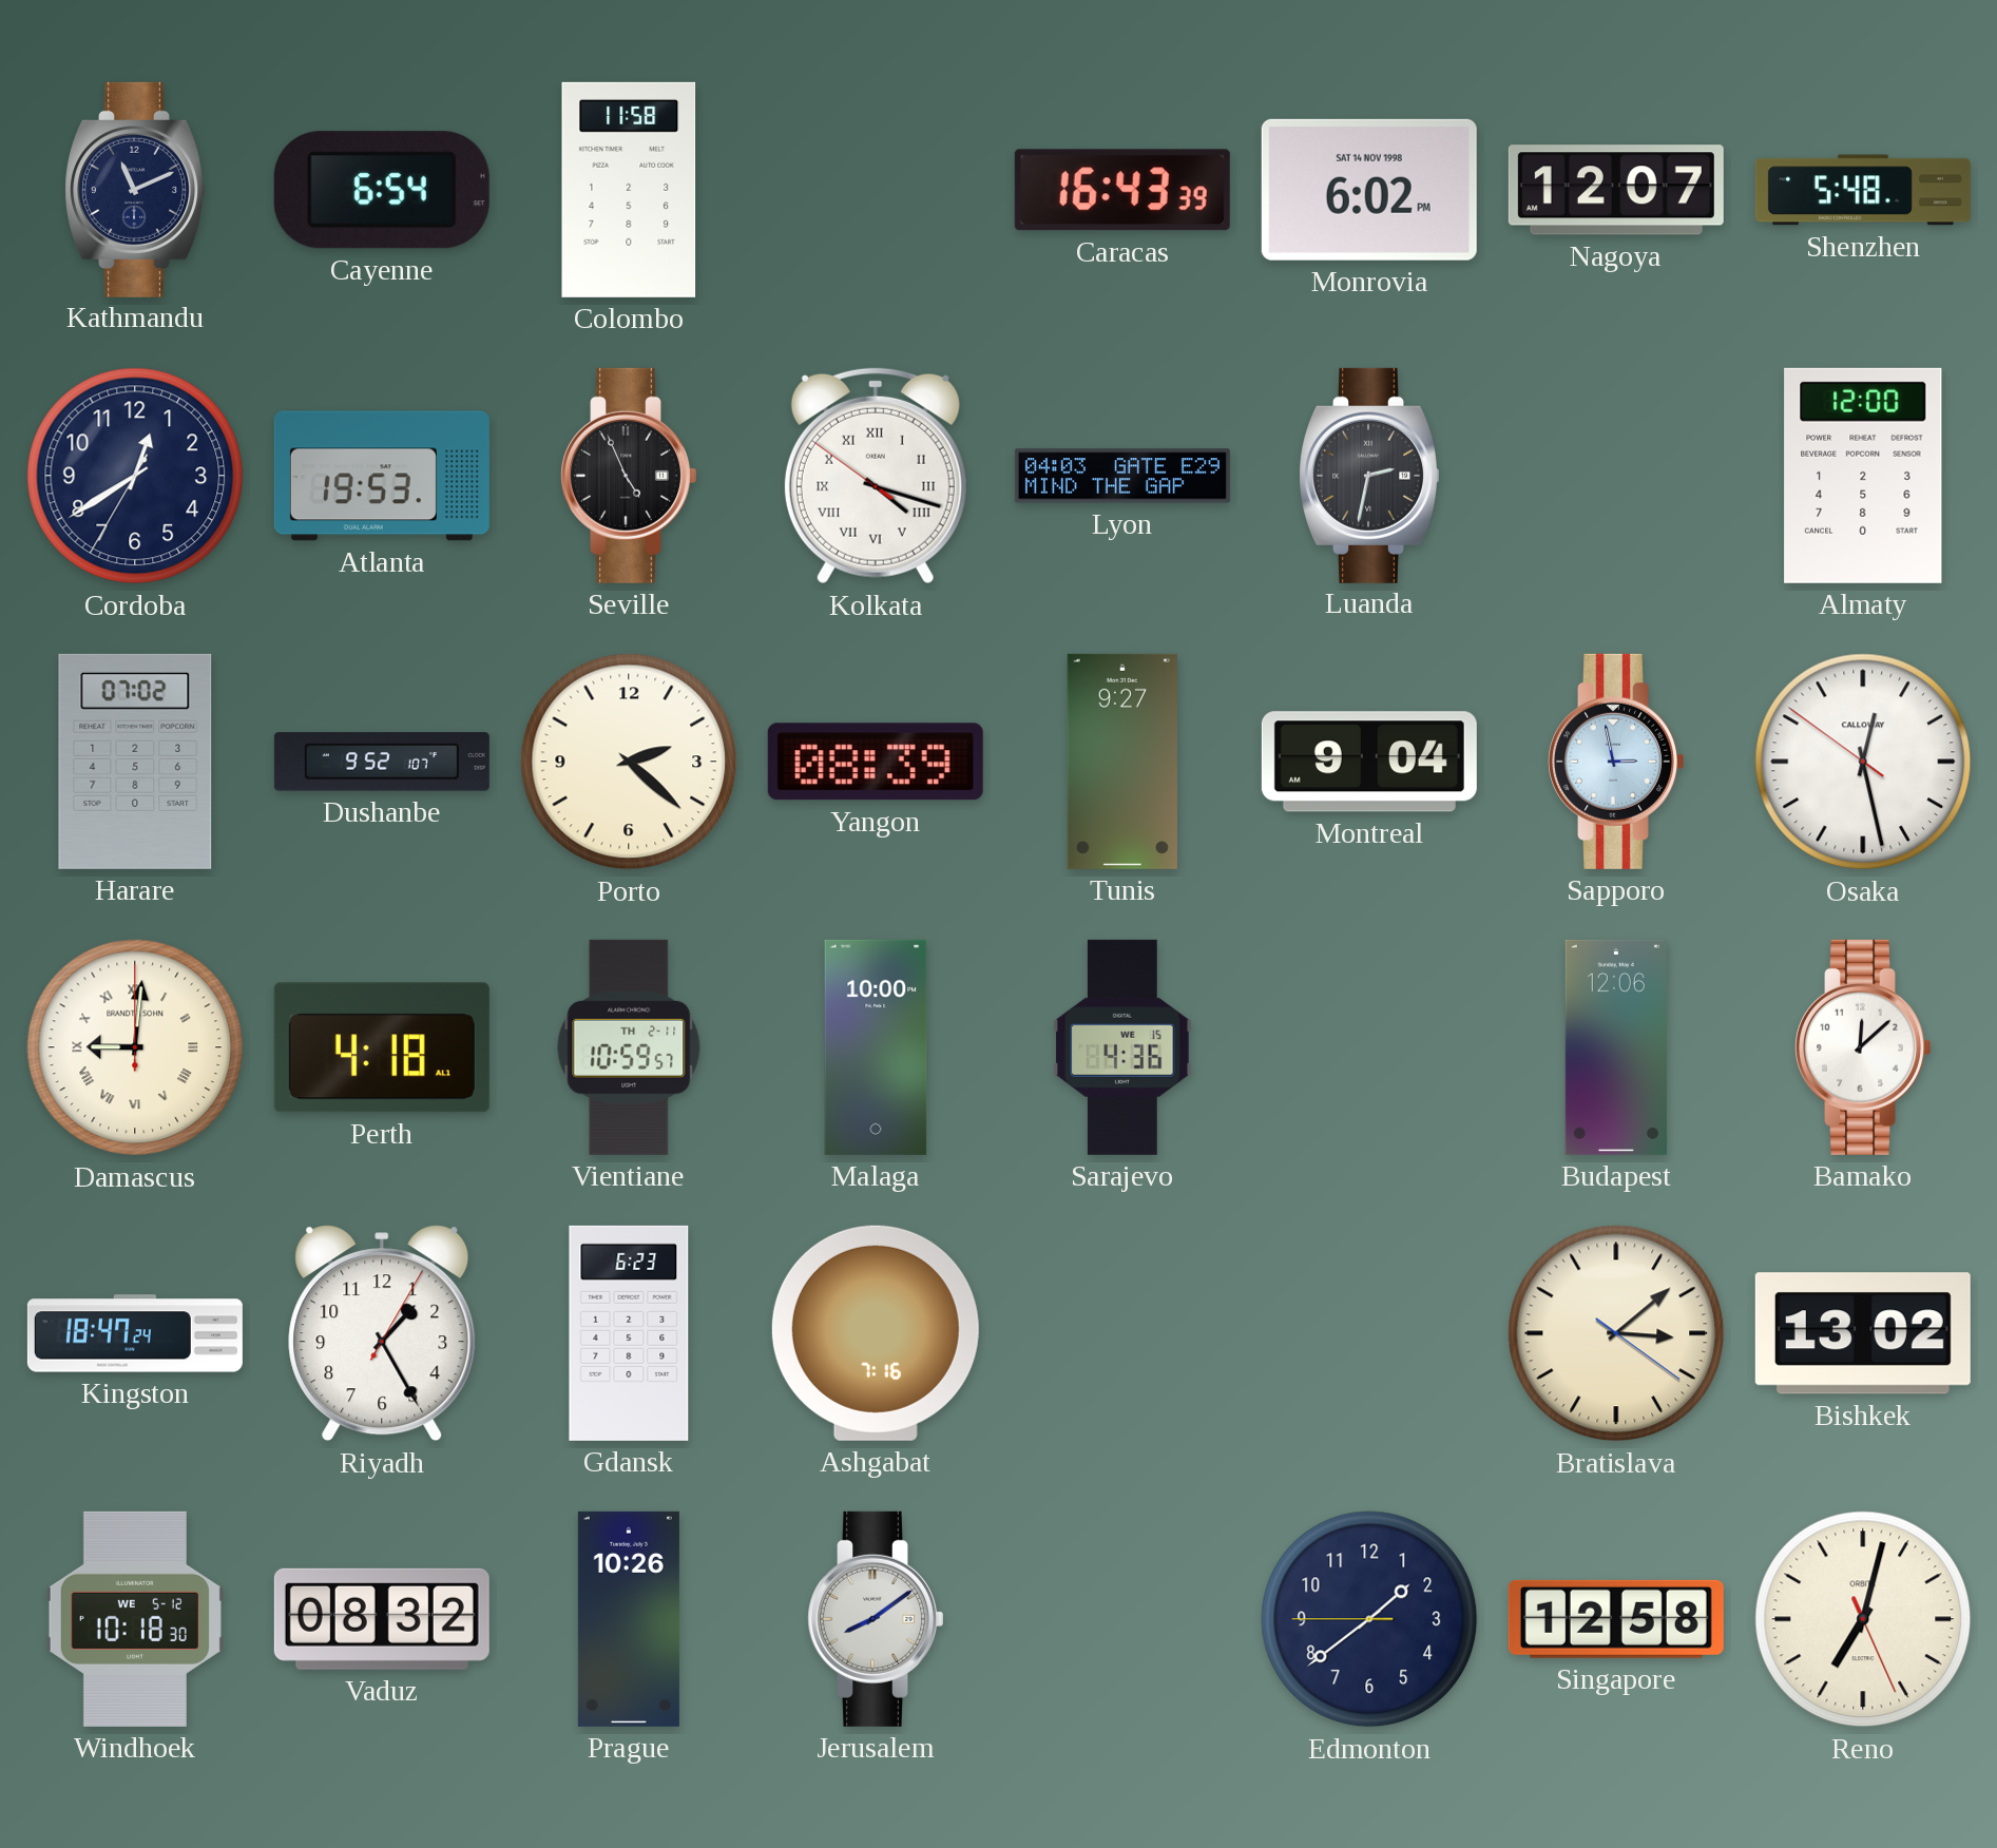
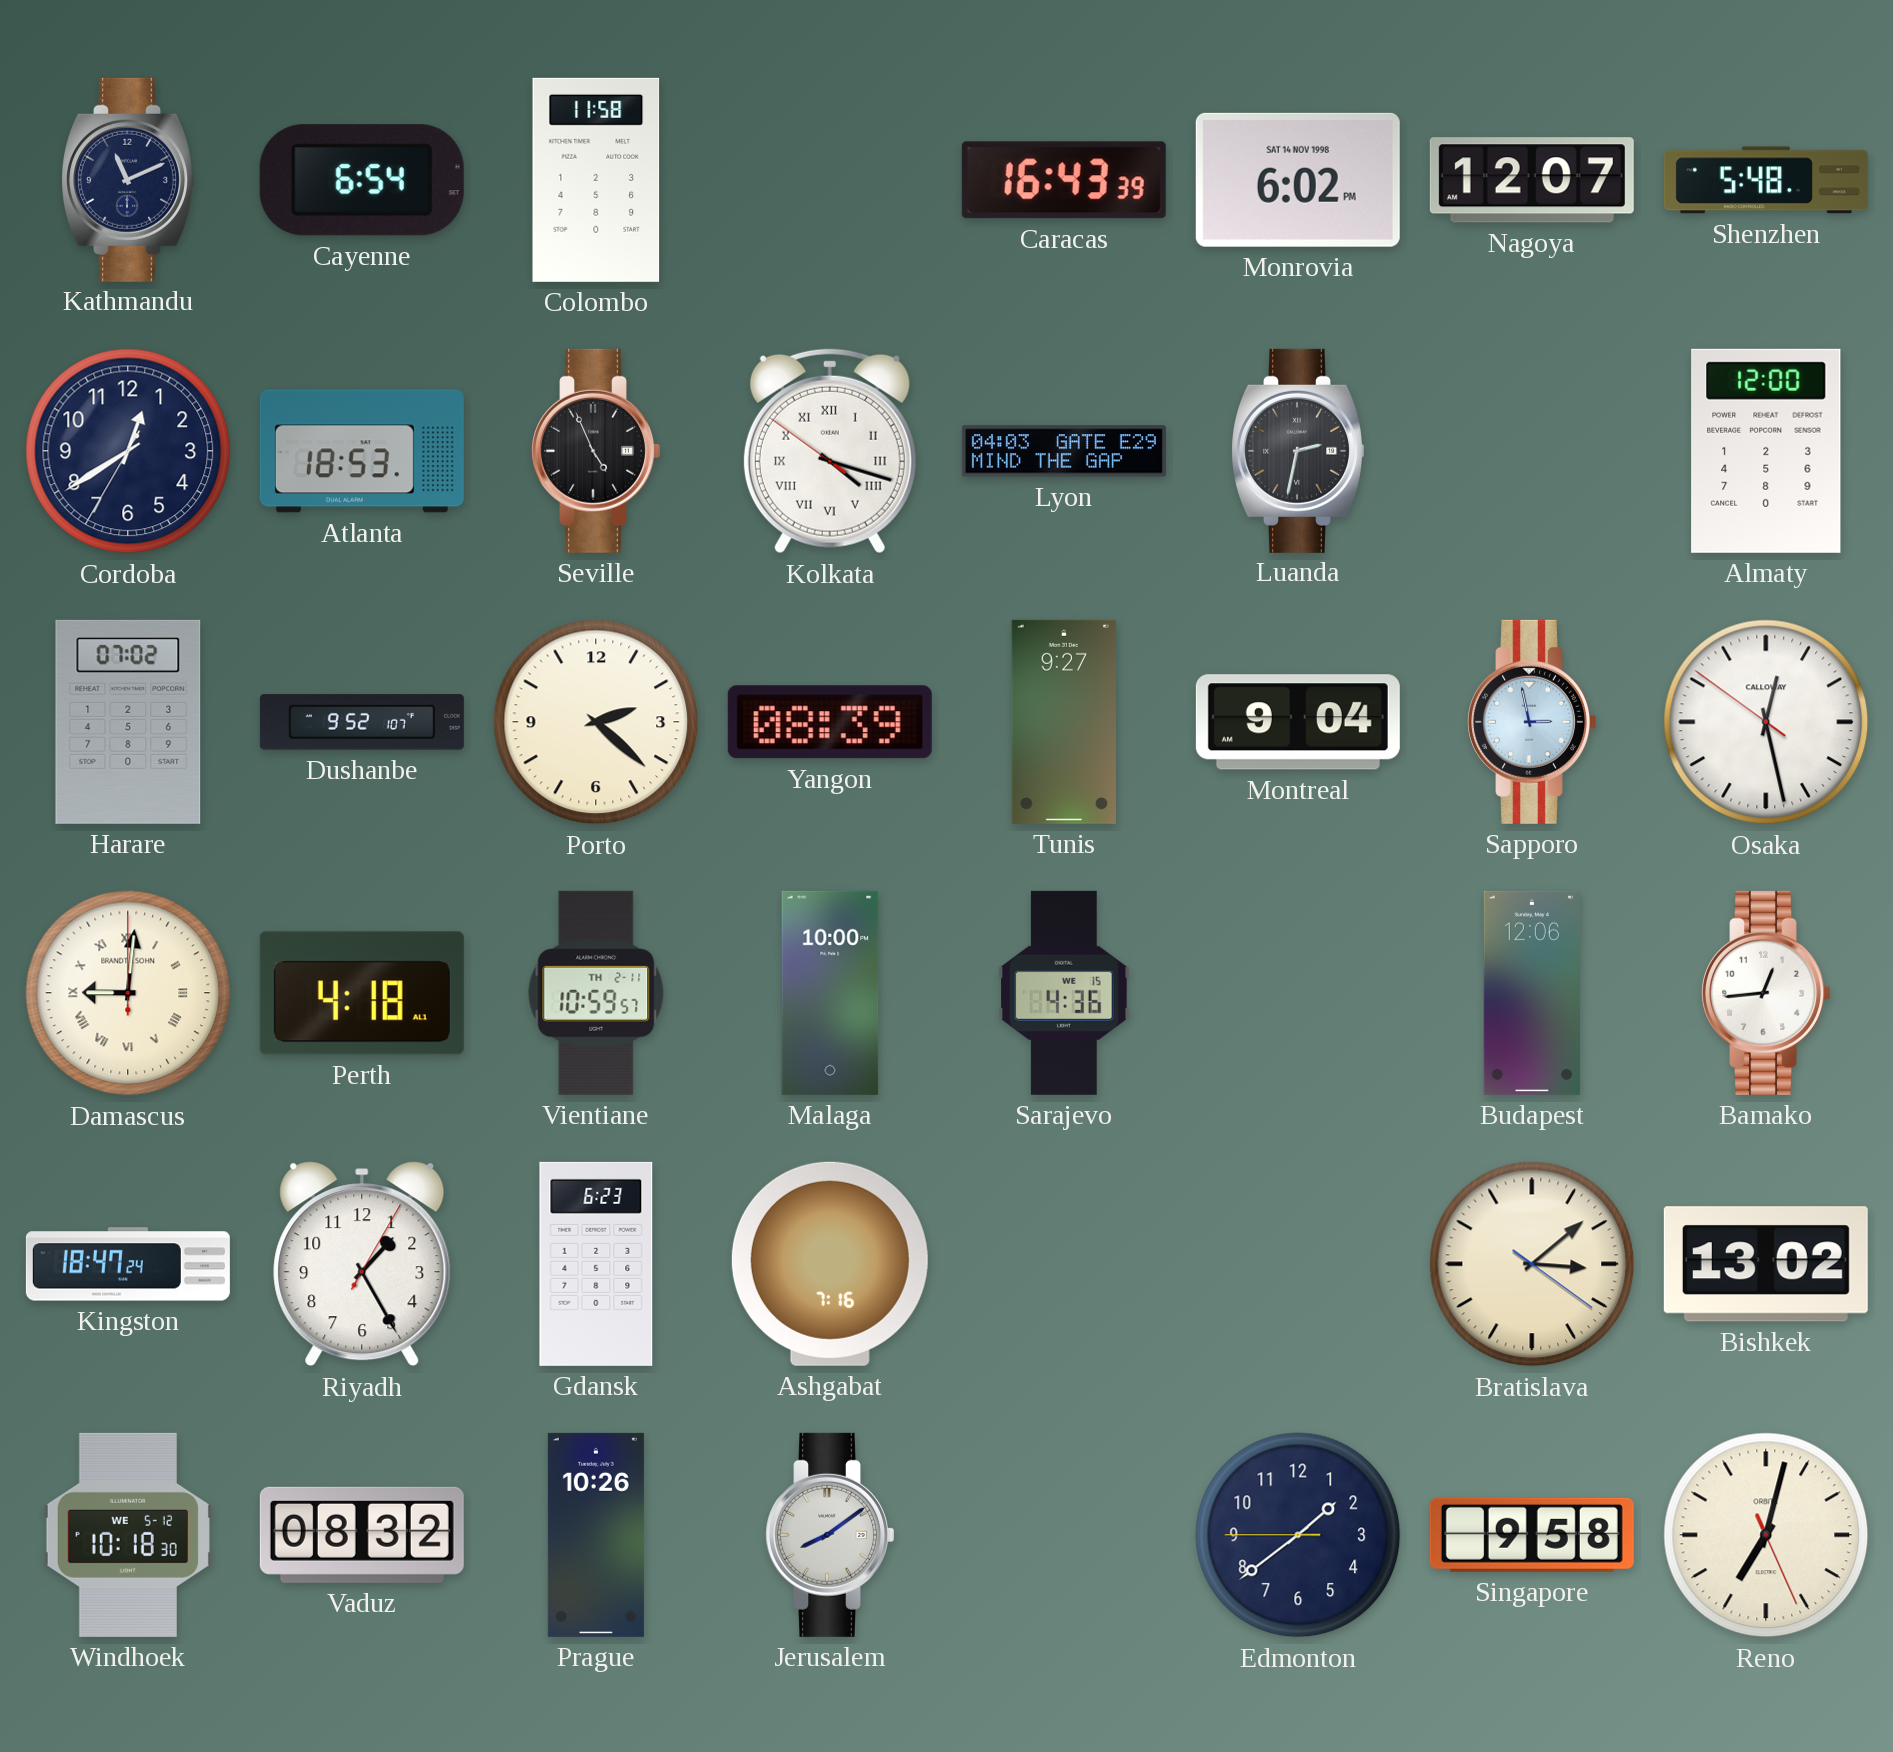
Atlanta: 19:53 -> 18:53 (362, 451)
Bamako: 12:08 -> 12:44 (1765, 993)
Singapore: 12:58 -> 9:58 (1532, 1535)
